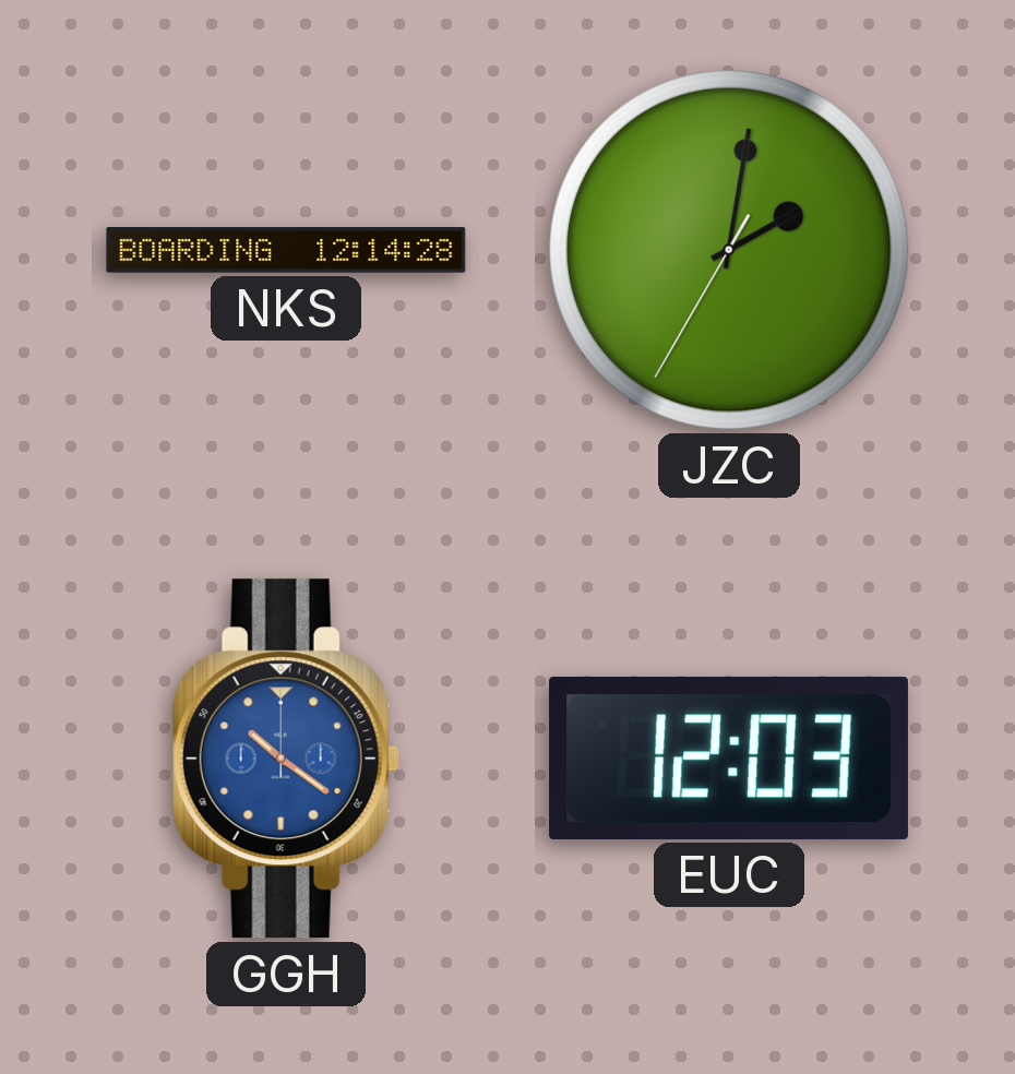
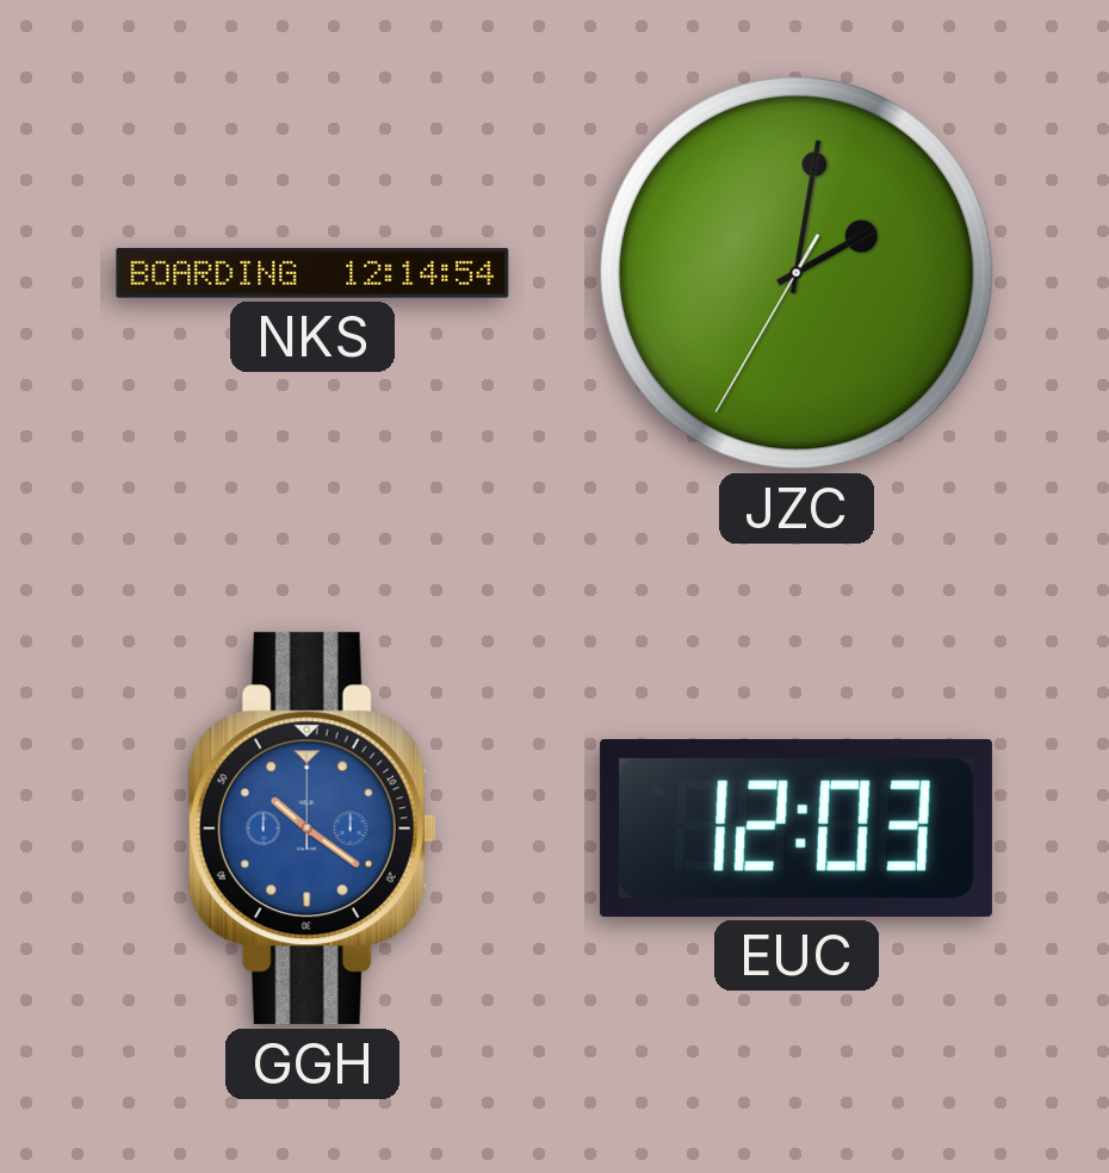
NKS: 12:14:28 -> 12:14:54 (312, 273)
